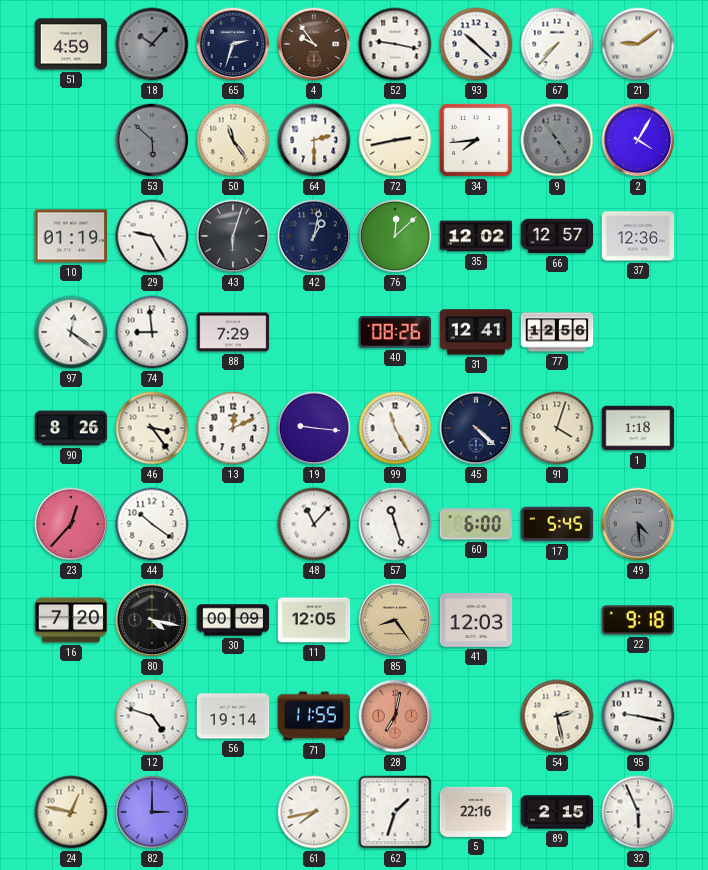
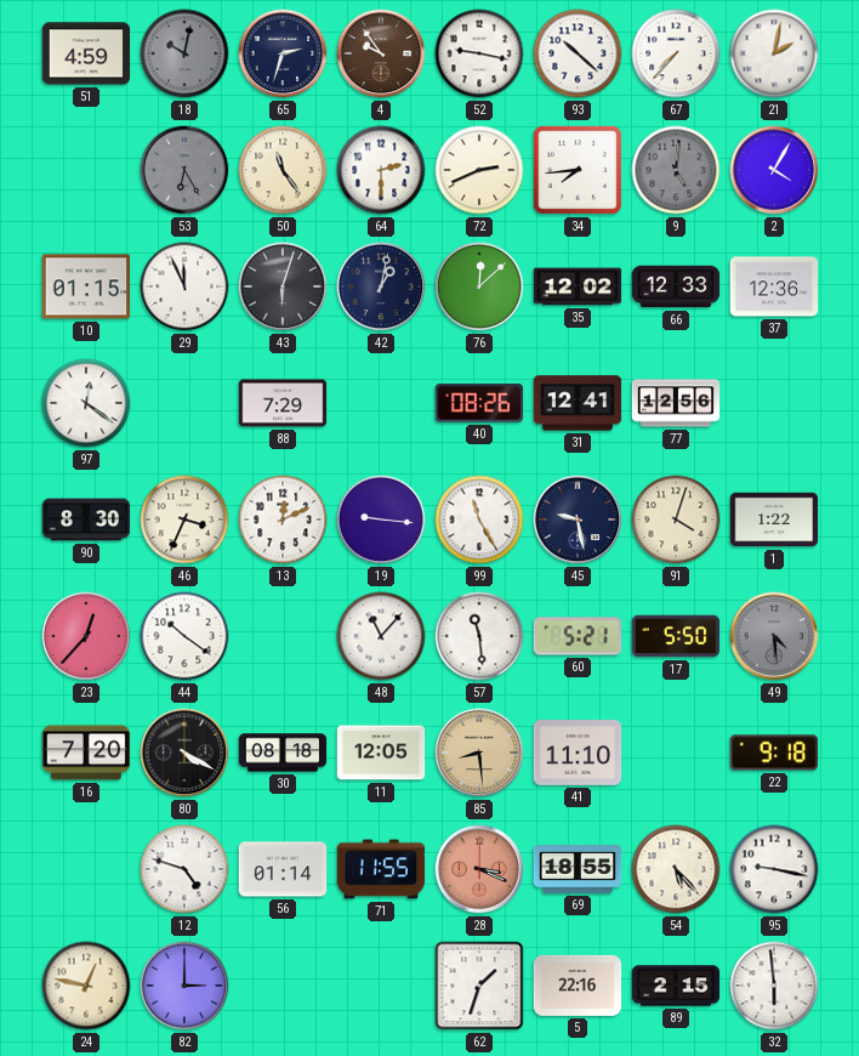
18: 10:07 -> 10:02 (184, 53)
21: 9:09 -> 2:02 (774, 53)
53: 5:52 -> 6:25 (184, 170)
72: 2:43 -> 2:41 (479, 170)
9: 4:54 -> 5:01 (676, 170)
10: 01:19 -> 01:15 (86, 286)
29: 9:25 -> 11:56 (184, 286)
66: 12:57 -> 12:33 (676, 286)
74: 8:59 -> none (152, 332)
90: 8:26 -> 8:30 (86, 520)
46: 3:24 -> 3:34 (184, 520)
45: 4:22 -> 9:28 (578, 520)
1: 1:18 -> 1:22 (774, 520)
57: 11:27 -> 11:29 (479, 636)
60: 6:00 -> 5:21 (578, 636)
17: 5:45 -> 5:50 (676, 636)
80: 4:17 -> 4:20 (184, 753)
30: 00:09 -> 08:18 (283, 753)
85: 8:24 -> 8:29 (479, 753)
41: 12:03 -> 11:10 (578, 754)
56: 19:14 -> 01:14 (283, 869)
28: 7:02 -> 3:19 (479, 869)
69: none -> 18:55 (578, 869)
54: 2:28 -> 5:23 (676, 869)
61: 7:43 -> none (314, 812)
32: 5:56 -> 5:59 (774, 986)
